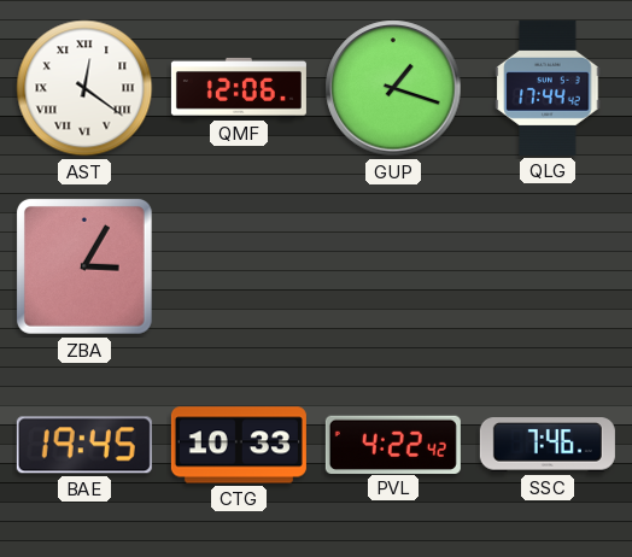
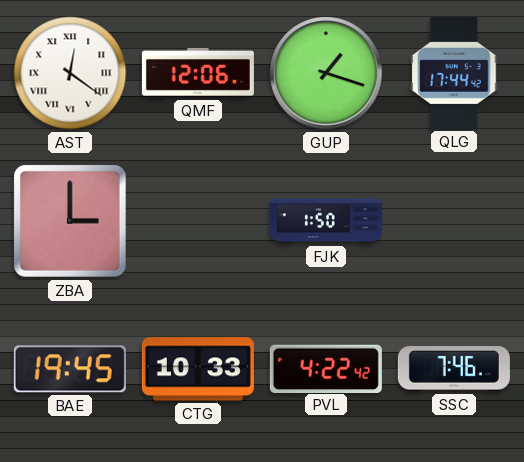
ZBA: 3:05 -> 3:00 (70, 221)
FJK: none -> 1:50 (326, 221)
